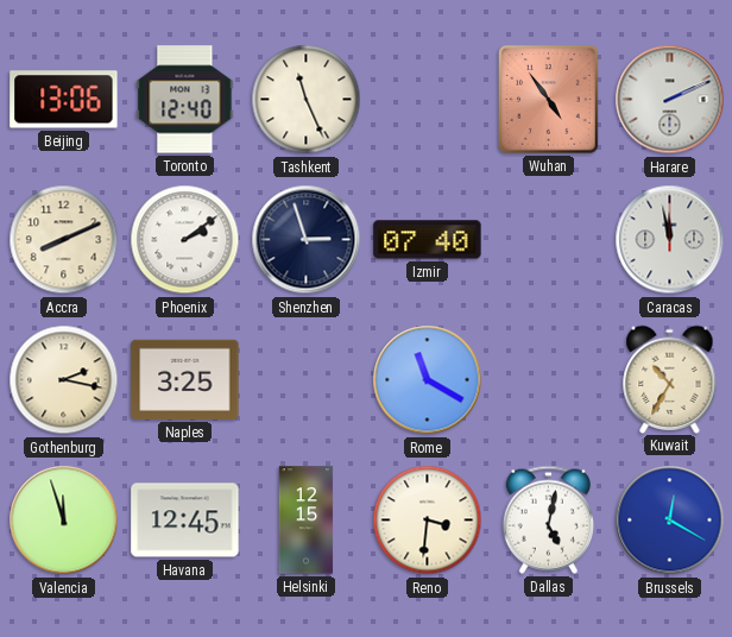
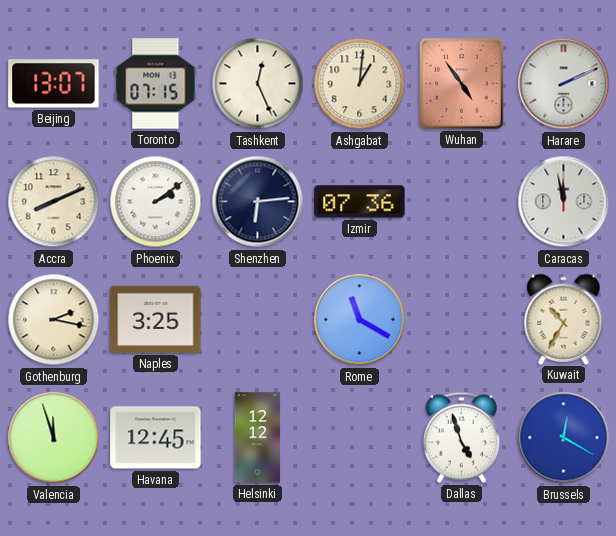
Beijing: 13:06 -> 13:07 (54, 84)
Toronto: 12:40 -> 07:15 (156, 84)
Tashkent: 11:26 -> 12:26 (258, 84)
Ashgabat: none -> 1:01 (360, 84)
Shenzhen: 2:57 -> 6:14 (258, 202)
Izmir: 07:40 -> 07:36 (360, 202)
Helsinki: 12:15 -> 12:12 (258, 438)
Reno: 3:31 -> none (428, 521)
Dallas: 5:02 -> 4:57 (461, 437)
